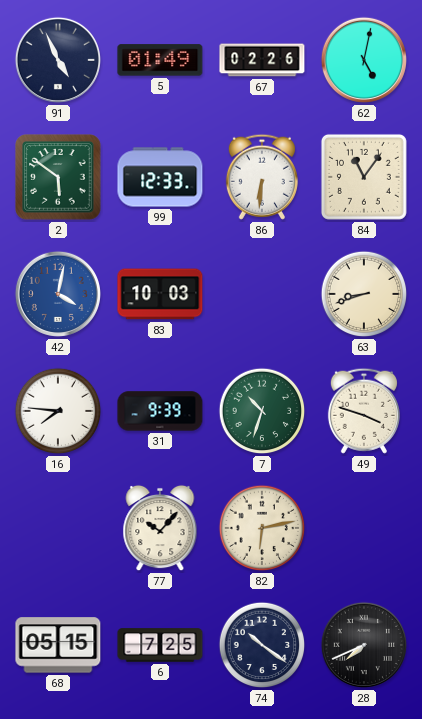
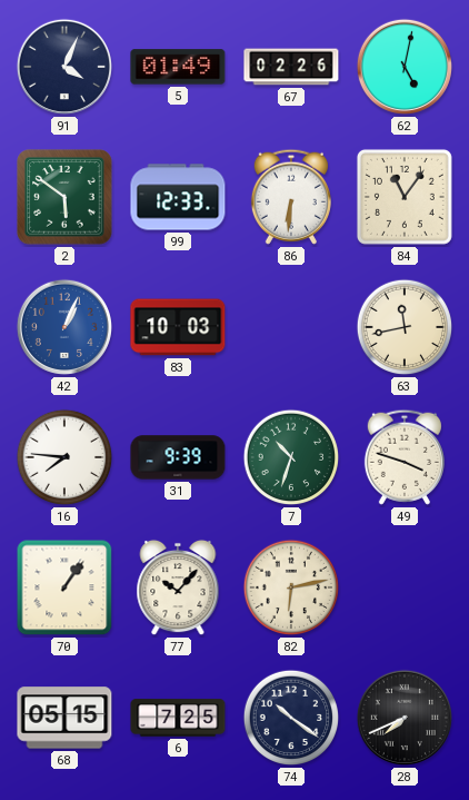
91: 4:56 -> 4:04 (64, 67)
42: 4:02 -> 1:04 (64, 327)
63: 8:42 -> 11:43 (405, 327)
70: none -> 1:06 (64, 587)
